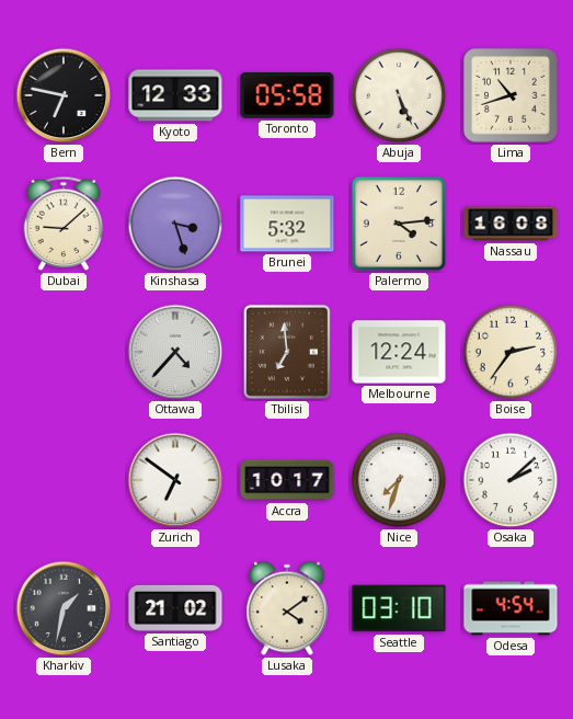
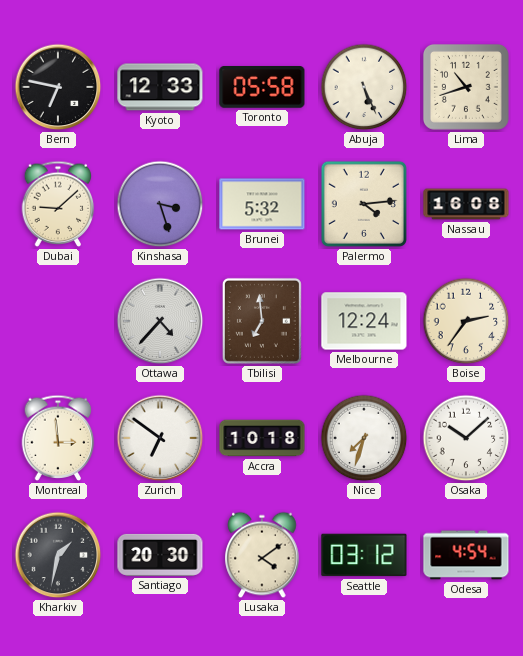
Montreal: none -> 2:59 (58, 438)
Accra: 10:17 -> 10:18 (262, 438)
Osaka: 2:08 -> 10:08 (466, 438)
Santiago: 21:02 -> 20:30 (160, 555)
Seattle: 03:10 -> 03:12 (364, 555)
